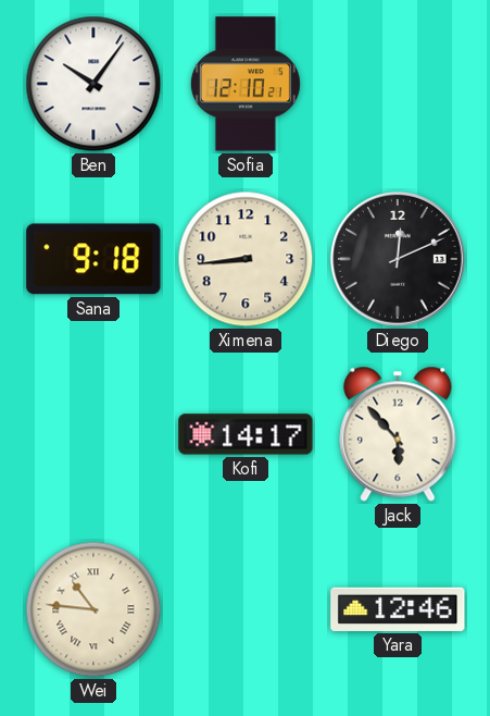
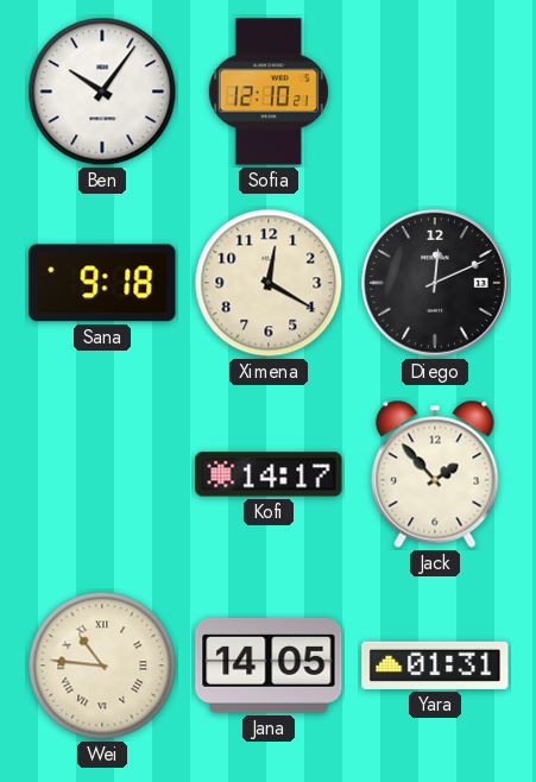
Ximena: 8:44 -> 12:20 (269, 283)
Jack: 5:53 -> 1:53 (435, 474)
Jana: none -> 14:05 (269, 666)
Yara: 12:46 -> 01:31 (435, 666)
